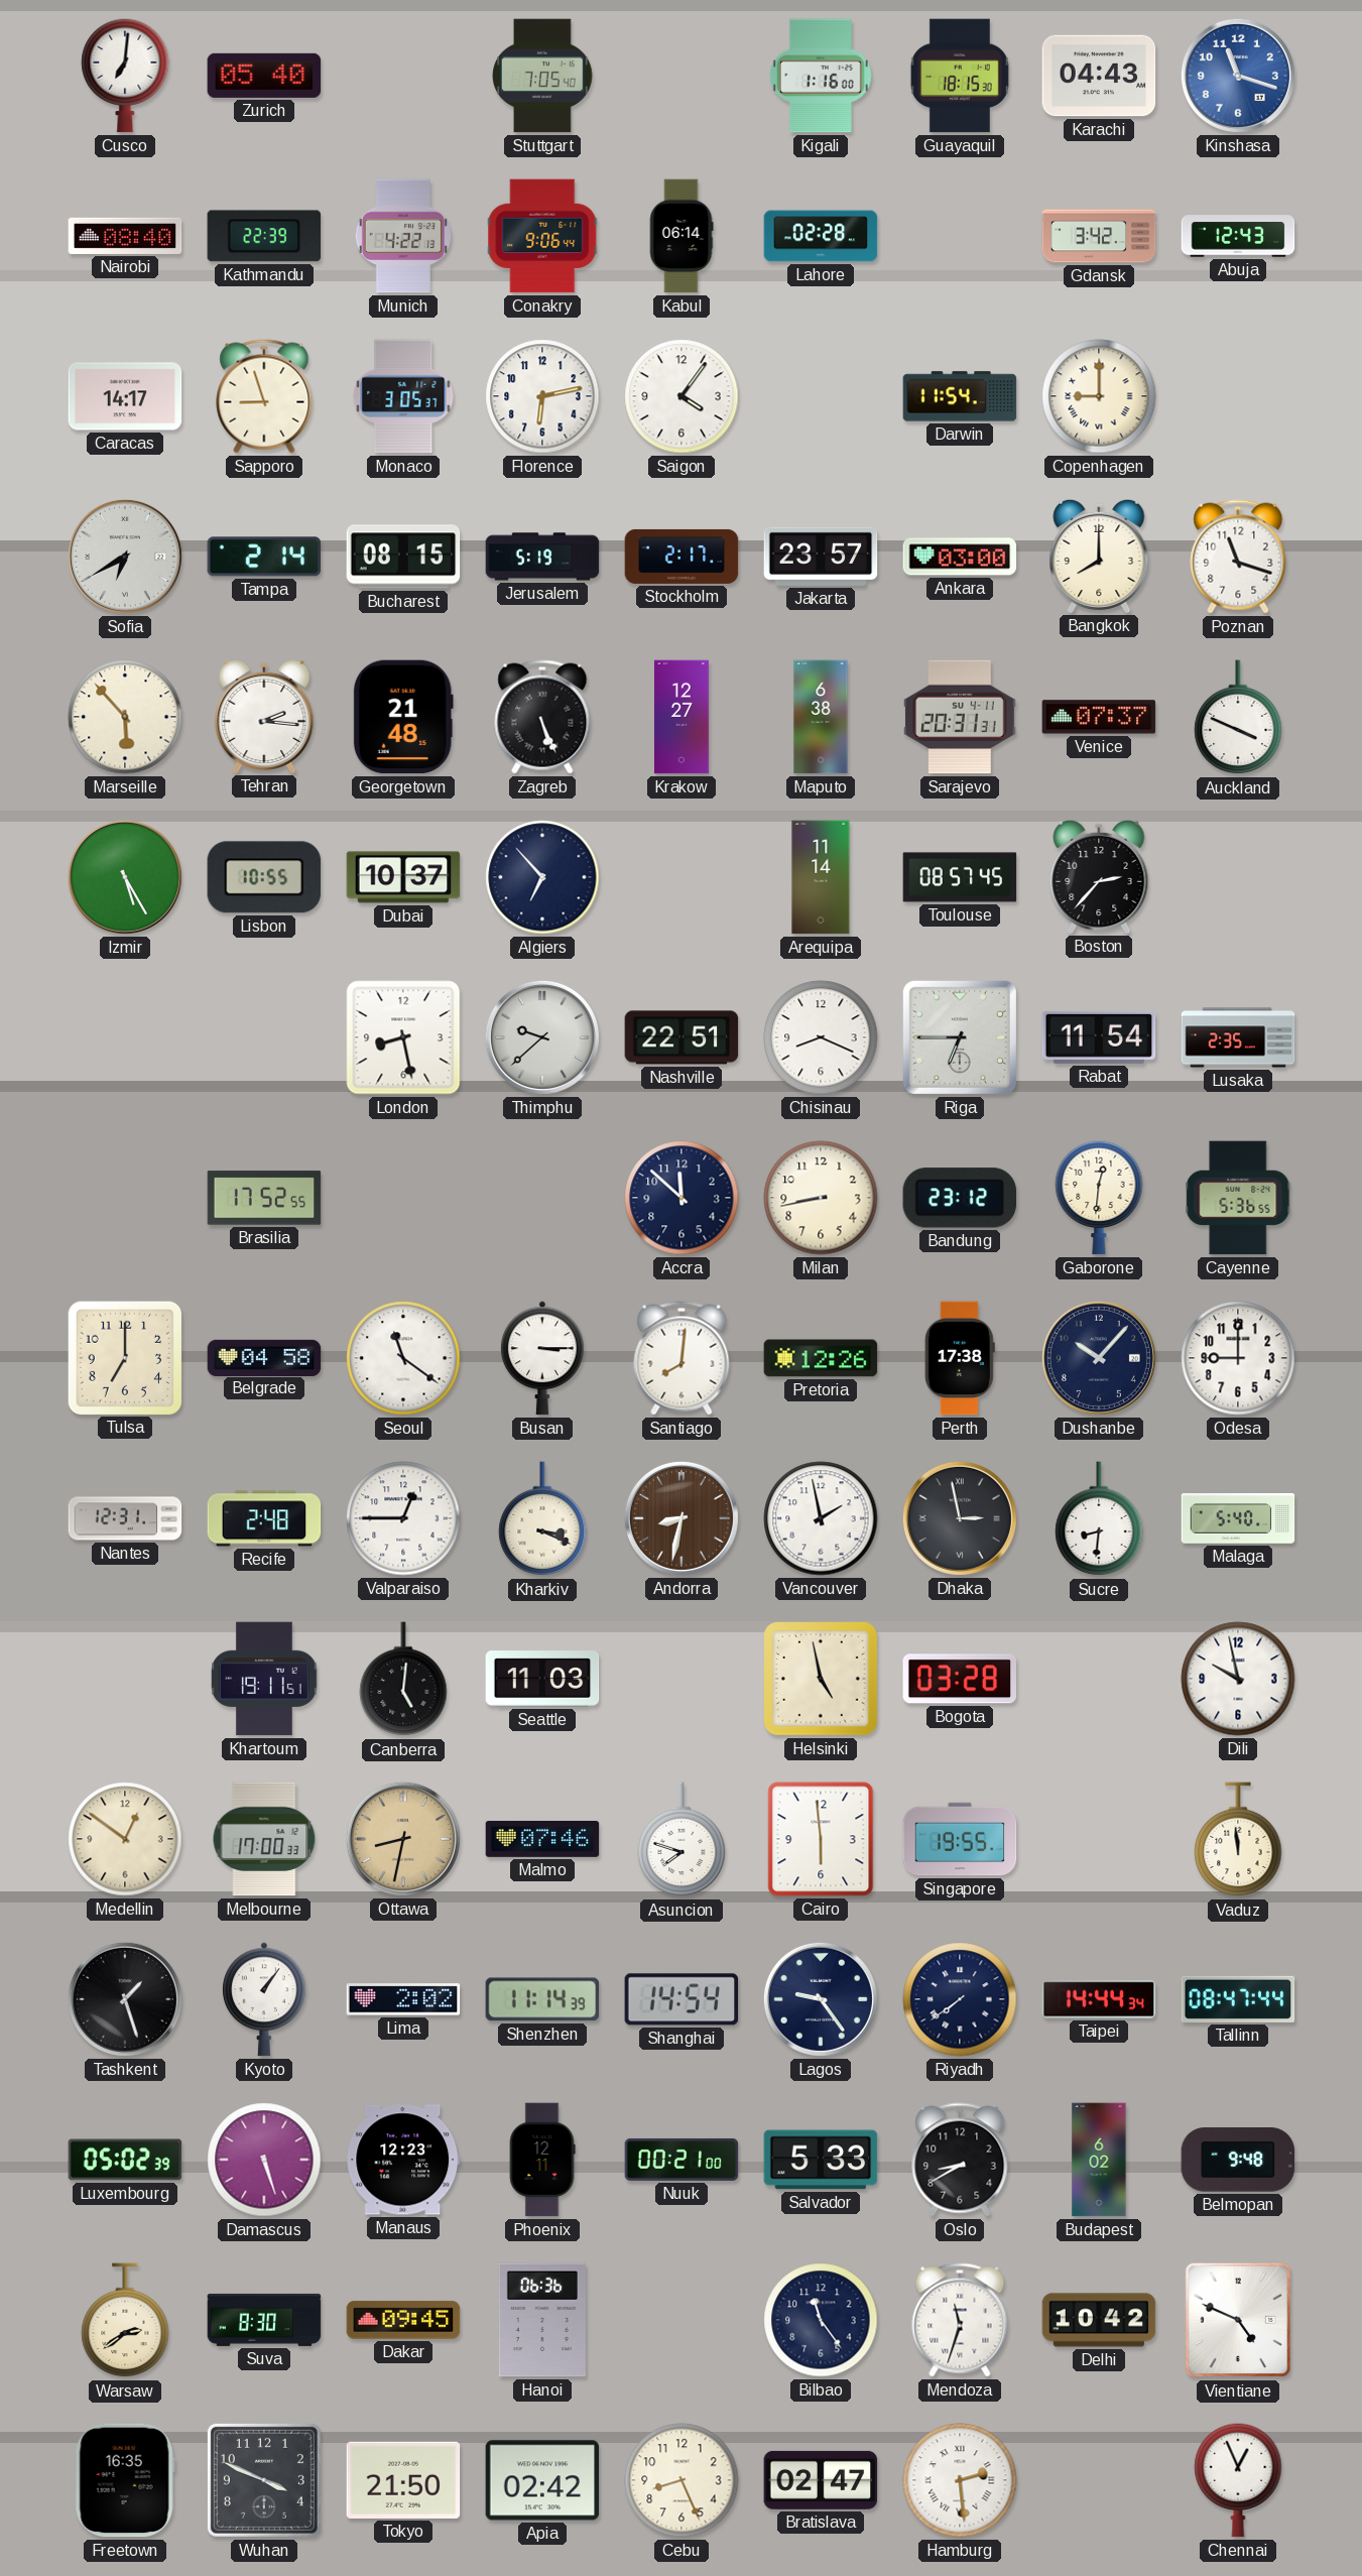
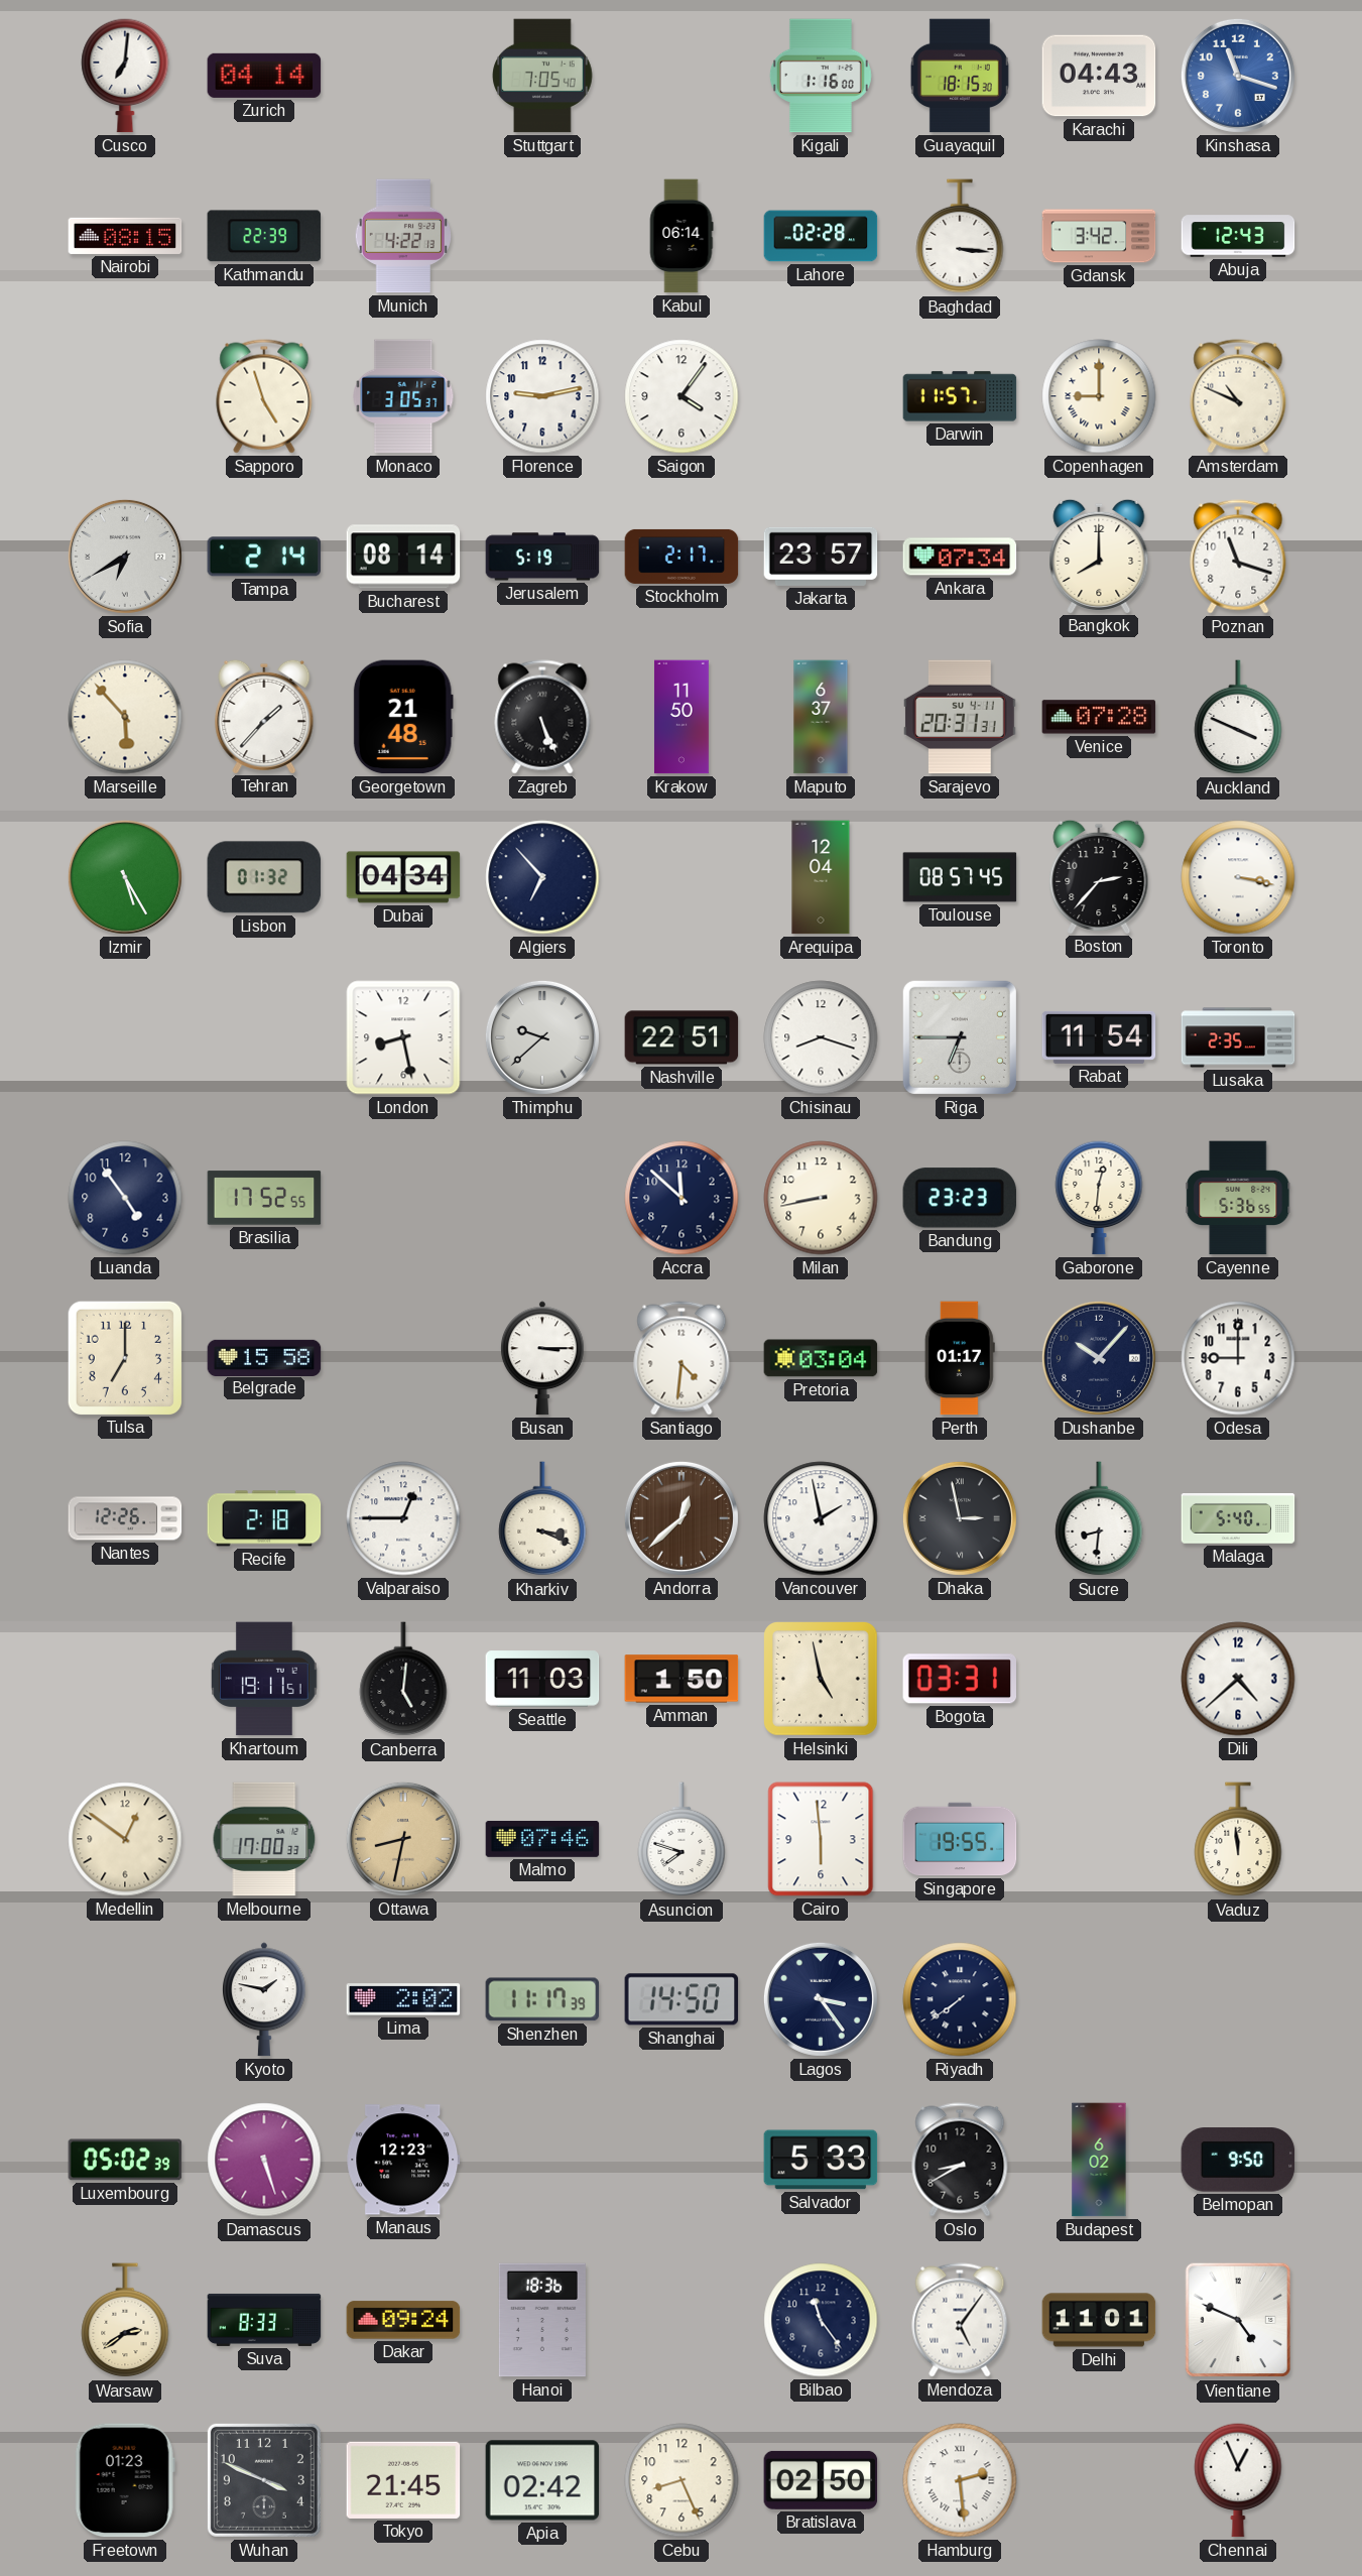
Zurich: 05:40 -> 04:14 (264, 76)
Nairobi: 08:40 -> 08:15 (125, 236)
Conakry: 9:06 -> none (543, 236)
Baghdad: none -> 3:16 (960, 237)
Caracas: 14:17 -> none (125, 396)
Sapporo: 8:57 -> 4:57 (264, 396)
Florence: 6:13 -> 9:13 (542, 396)
Darwin: 11:54 -> 11:57 (960, 396)
Amsterdam: none -> 10:49 (1238, 396)
Bucharest: 08:15 -> 08:14 (403, 557)
Ankara: 03:00 -> 07:34 (960, 557)
Tehran: 2:16 -> 1:37 (264, 716)
Krakow: 12:27 -> 11:50 (682, 717)
Maputo: 6:38 -> 6:37 (821, 717)
Venice: 07:37 -> 07:28 (1099, 717)
Lisbon: 10:55 -> 01:32 (264, 877)
Dubai: 10:37 -> 04:34 (403, 877)
Arequipa: 11:14 -> 12:04 (821, 877)
Toronto: none -> 3:17 (1238, 877)
Chisinau: 8:19 -> 8:18 (821, 1037)
Luanda: none -> 4:54 (125, 1198)
Bandung: 23:12 -> 23:23 (960, 1198)
Belgrade: 04:58 -> 15:58 (264, 1357)
Seoul: 11:21 -> none (403, 1358)
Santiago: 8:01 -> 4:31 (682, 1358)
Pretoria: 12:26 -> 03:04 (821, 1358)
Perth: 17:38 -> 01:17 (960, 1358)
Nantes: 12:31 -> 12:26 (125, 1518)
Recife: 2:48 -> 2:18 (264, 1518)
Andorra: 8:32 -> 12:38 (682, 1518)
Amman: none -> 1:50 (682, 1679)
Bogota: 03:28 -> 03:31 (960, 1679)
Dili: 9:58 -> 4:38 (1238, 1679)
Tashkent: 1:27 -> none (125, 1999)
Kyoto: 1:06 -> 1:47 (264, 1999)
Shenzhen: 11:14 -> 11:17 (542, 1999)
Shanghai: 14:54 -> 14:50 (682, 1999)
Lagos: 9:24 -> 3:24 (821, 1999)
Taipei: 14:44 -> none (1099, 1999)
Tallinn: 08:47 -> none (1238, 1999)
Phoenix: 12:11 -> none (542, 2160)
Nuuk: 00:21 -> none (682, 2160)
Belmopan: 9:48 -> 9:50 (1238, 2160)
Suva: 8:30 -> 8:33 (264, 2320)
Dakar: 09:45 -> 09:24 (403, 2320)
Hanoi: 06:36 -> 18:36 (542, 2320)
Mendoza: 11:33 -> 5:06 (960, 2320)
Delhi: 10:42 -> 11:01 (1099, 2320)
Freetown: 16:35 -> 01:23 (125, 2480)
Tokyo: 21:50 -> 21:45 (403, 2480)
Bratislava: 02:47 -> 02:50 (821, 2480)
